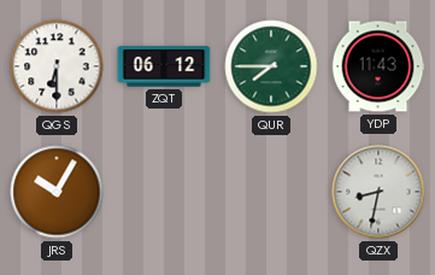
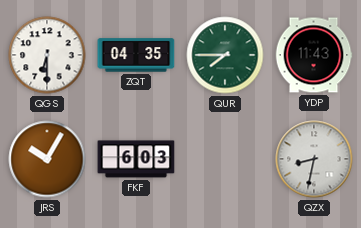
ZQT: 06:12 -> 04:35 (136, 55)
FKF: none -> 6:03 (136, 159)
